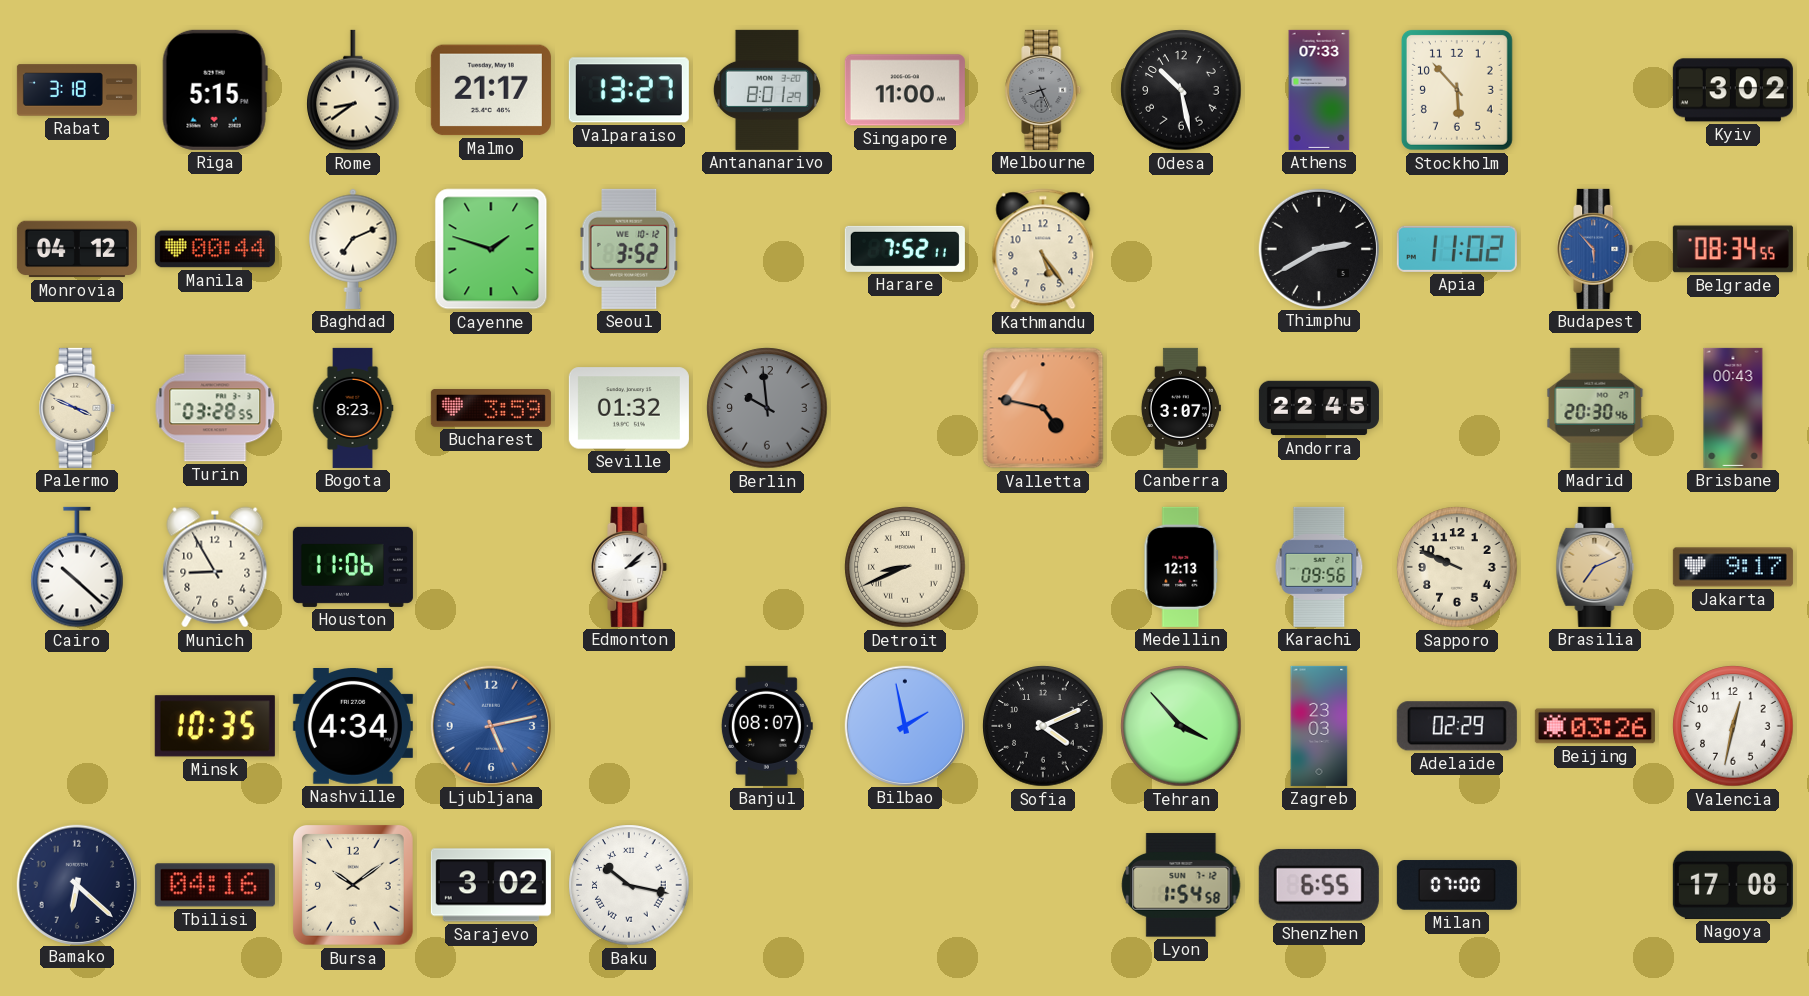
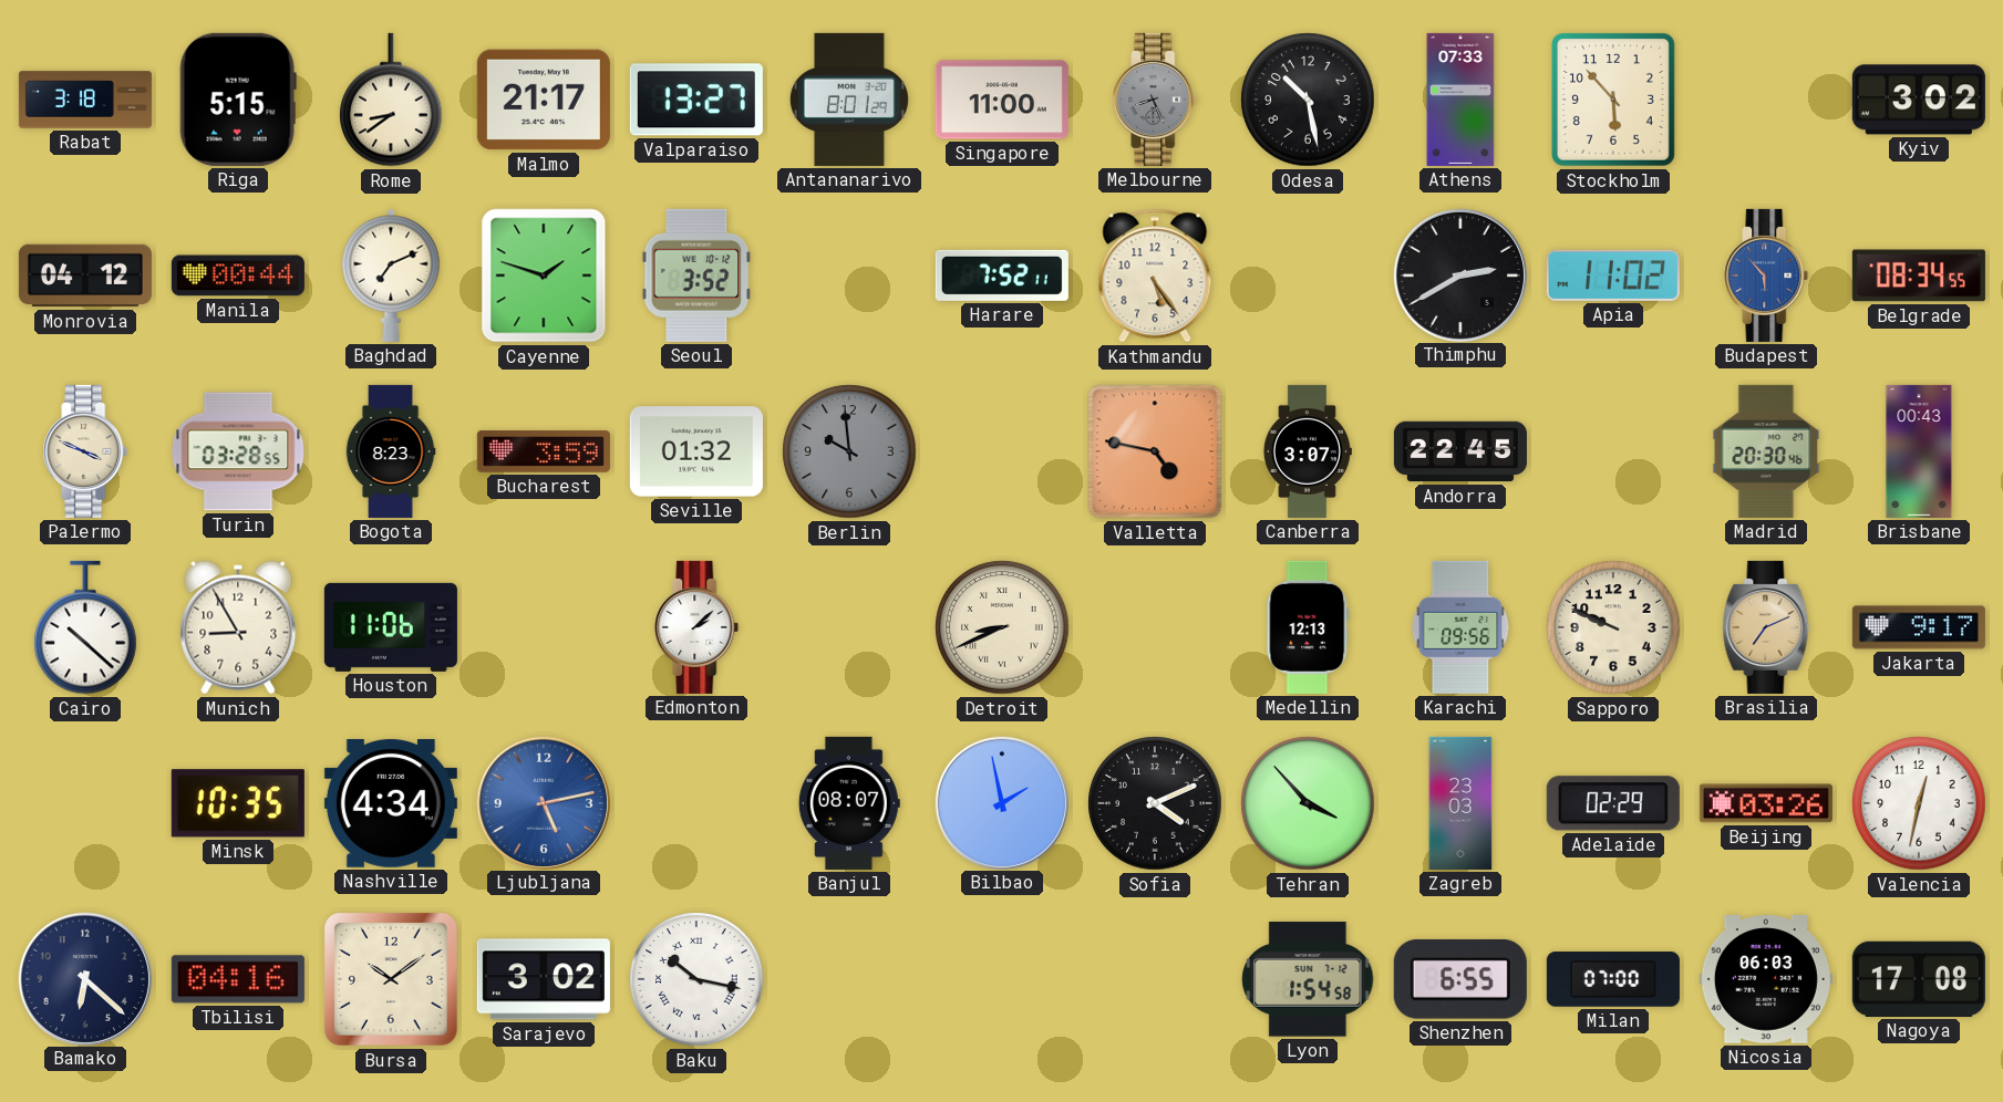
Nicosia: none -> 06:03 (1766, 980)
